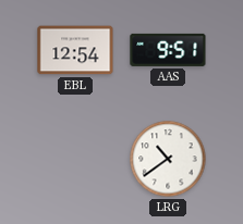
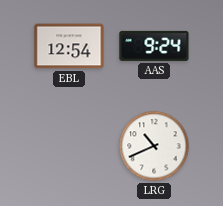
AAS: 9:51 -> 9:24 (154, 46)
LRG: 10:39 -> 10:41 (154, 146)
